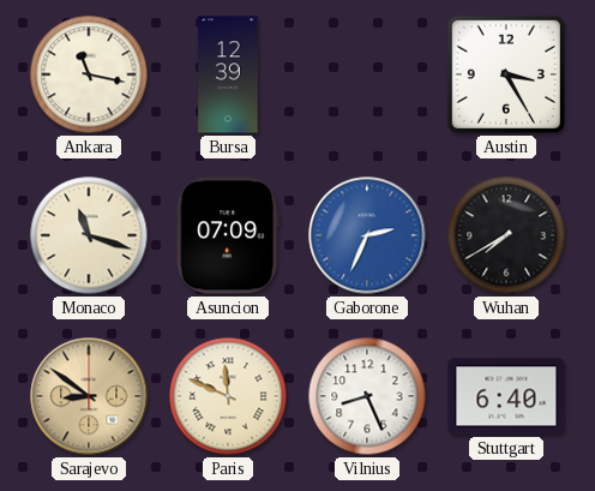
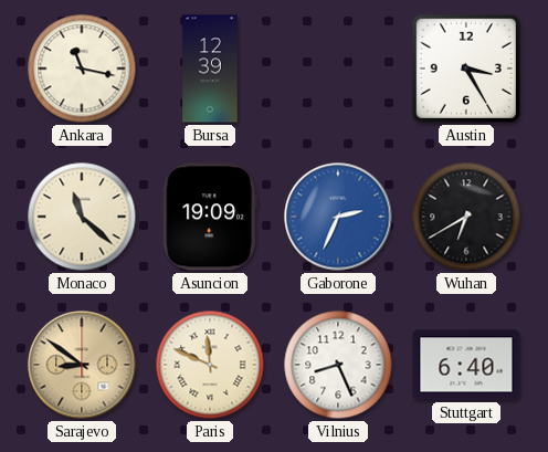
Monaco: 11:18 -> 11:22 (82, 217)
Asuncion: 07:09 -> 19:09 (210, 217)
Wuhan: 7:40 -> 6:40 (466, 217)
